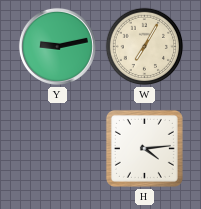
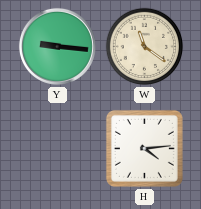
Y: 9:13 -> 9:16 (57, 46)
W: 7:05 -> 11:21 (145, 47)
